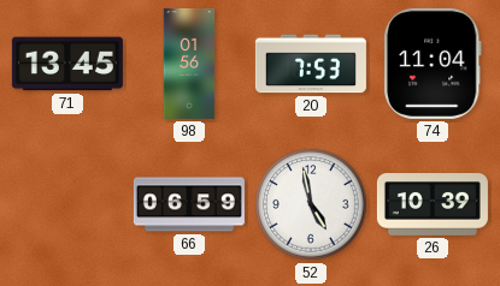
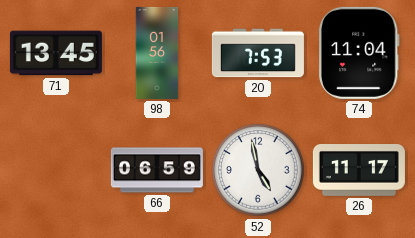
26: 10:39 -> 11:17 (359, 171)
